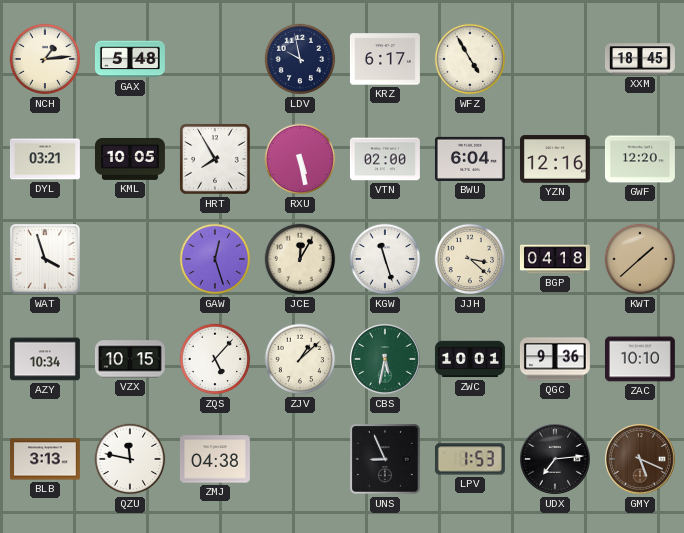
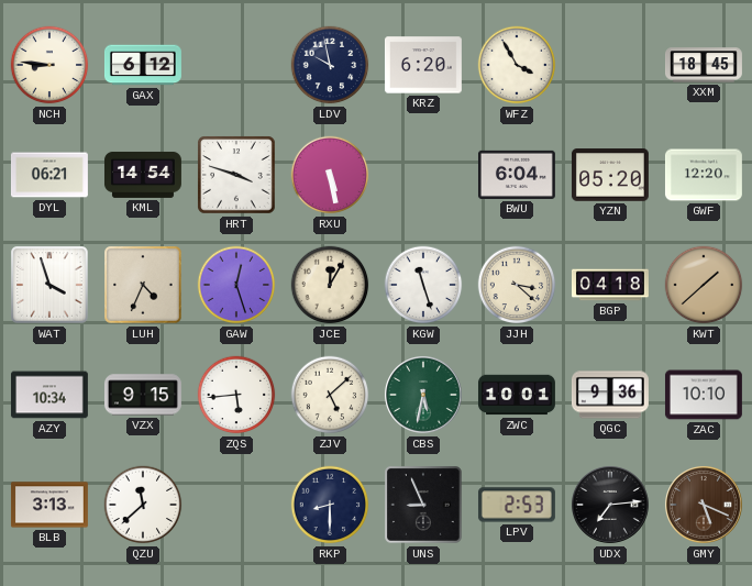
NCH: 1:14 -> 8:46 (49, 65)
GAX: 5:48 -> 6:12 (143, 65)
KRZ: 6:17 -> 6:20 (423, 65)
WFZ: 4:55 -> 3:55 (517, 65)
DYL: 03:21 -> 06:21 (49, 175)
KML: 10:05 -> 14:54 (143, 175)
HRT: 7:55 -> 3:48 (236, 175)
VTN: 02:00 -> none (385, 159)
YZN: 12:16 -> 05:20 (610, 175)
LUH: none -> 4:34 (143, 285)
VZX: 10:15 -> 9:15 (143, 395)
ZQS: 5:07 -> 5:44 (236, 395)
ZJV: 1:08 -> 5:08 (330, 395)
QZU: 11:47 -> 11:38 (143, 505)
ZMJ: 04:38 -> none (215, 459)
RKP: none -> 8:30 (330, 505)
LPV: 1:53 -> 2:53 (517, 505)
